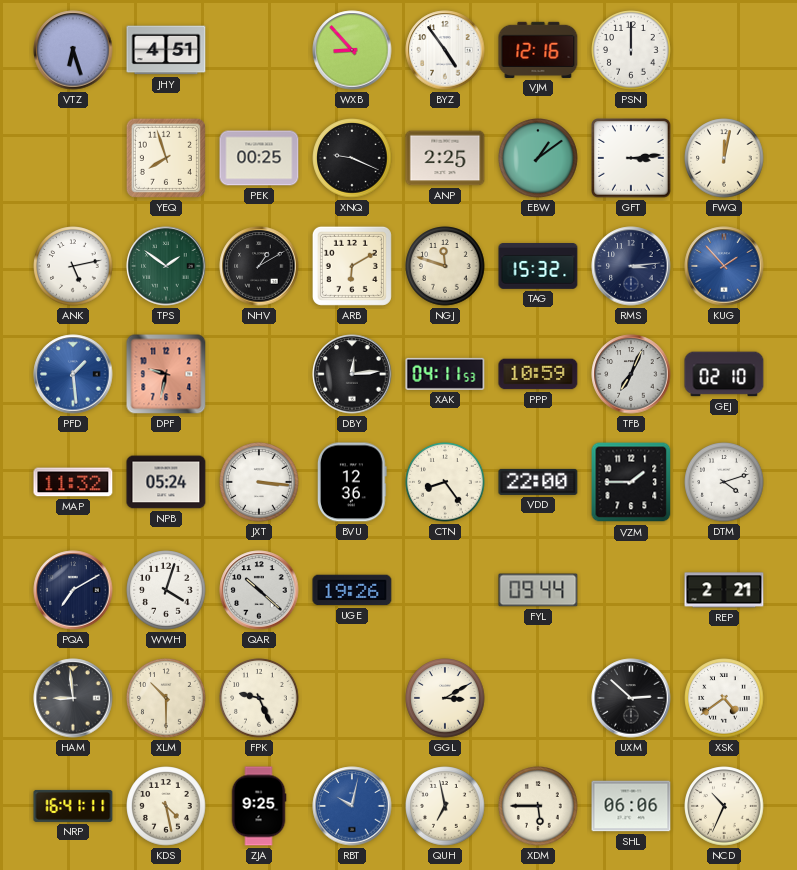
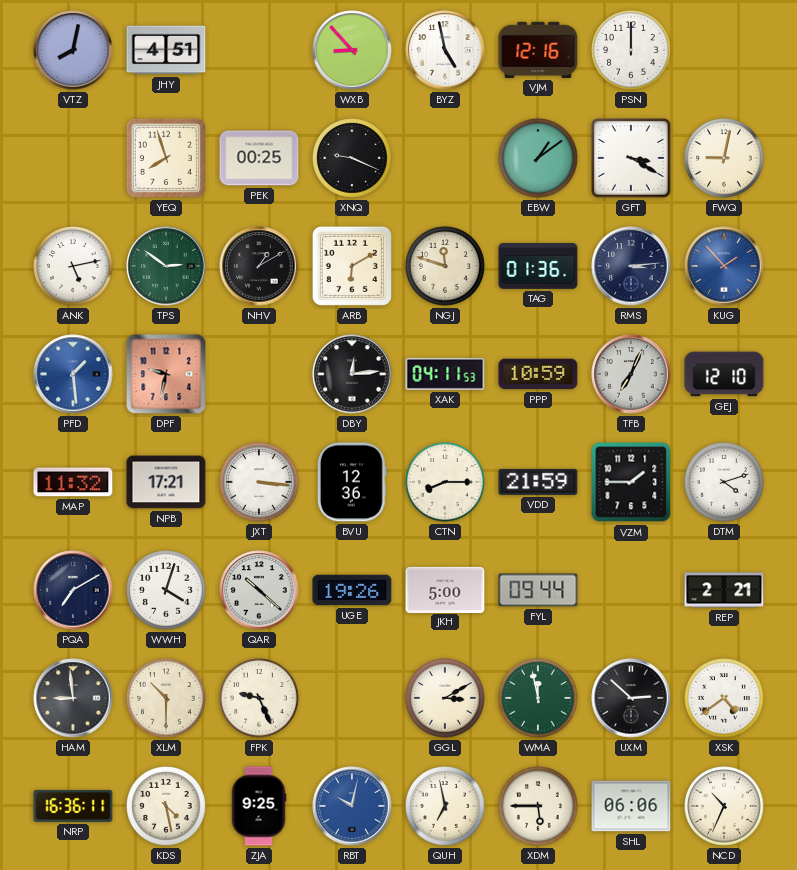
VTZ: 6:27 -> 8:02 (73, 50)
BYZ: 4:54 -> 4:58 (445, 50)
ANP: 2:25 -> none (445, 158)
GFT: 3:14 -> 3:20 (631, 158)
FWQ: 12:02 -> 9:02 (724, 158)
TPS: 1:51 -> 2:51 (166, 266)
TAG: 15:32 -> 01:36 (538, 267)
GEJ: 02:10 -> 12:10 (724, 374)
NPB: 05:24 -> 17:21 (166, 482)
CTN: 8:24 -> 8:15 (445, 482)
VDD: 22:00 -> 21:59 (538, 482)
JKH: none -> 5:00 (445, 589)
WMA: none -> 11:58 (538, 698)
NRP: 16:41 -> 16:36 (73, 806)
